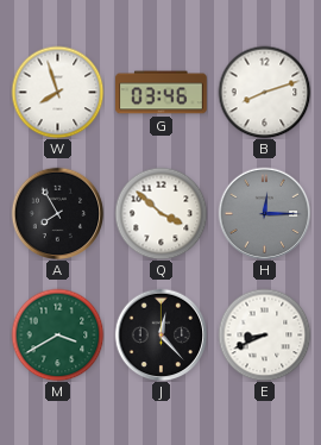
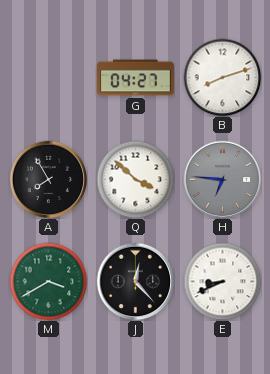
W: 7:57 -> none (57, 92)
G: 03:46 -> 04:27 (136, 78)
H: 12:15 -> 6:46 (222, 179)
